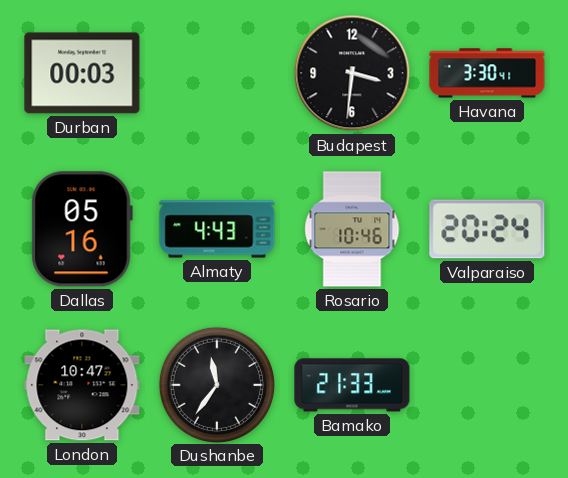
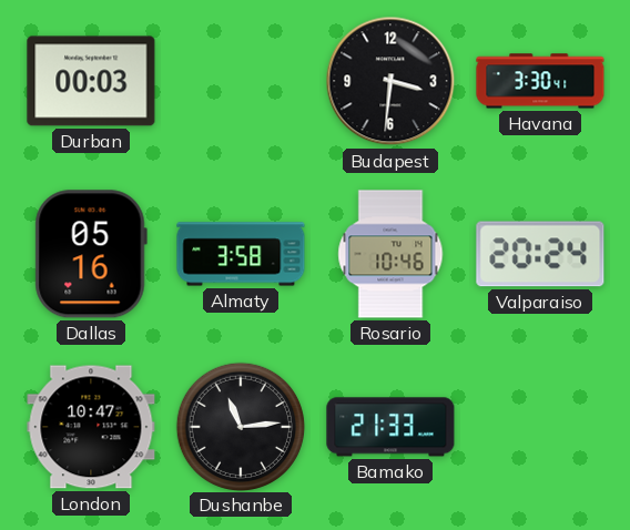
Almaty: 4:43 -> 3:58 (241, 254)
Dushanbe: 11:36 -> 11:14 (240, 426)
